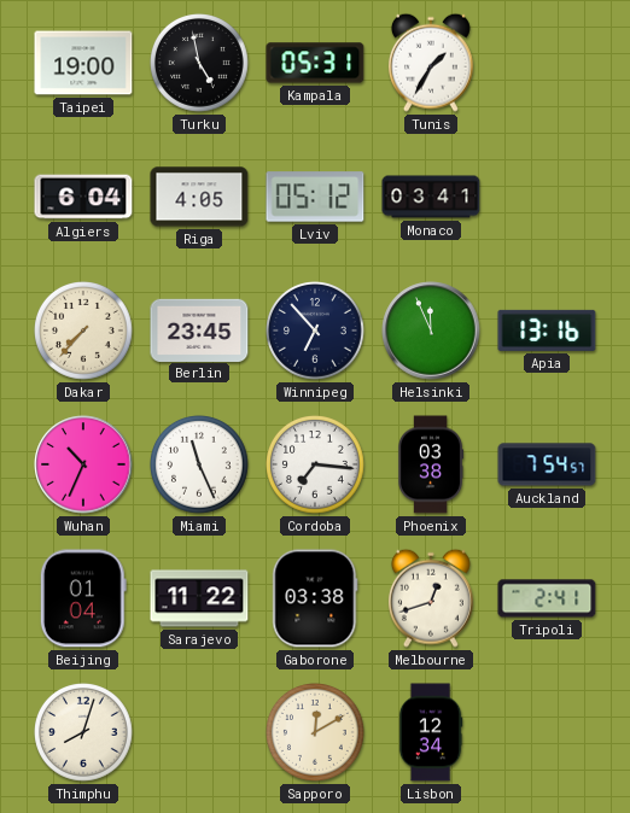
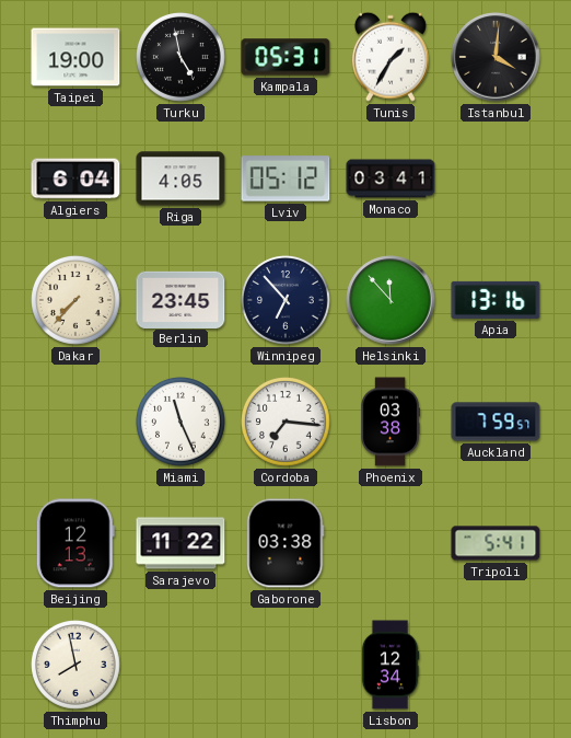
Istanbul: none -> 4:01 (496, 57)
Helsinki: 11:56 -> 11:53 (391, 300)
Wuhan: 10:34 -> none (83, 464)
Auckland: 7:54 -> 7:59 (496, 422)
Beijing: 01:04 -> 12:13 (75, 543)
Melbourne: 12:42 -> none (431, 598)
Tripoli: 2:41 -> 5:41 (496, 543)
Thimphu: 8:03 -> 7:58 (77, 666)
Sapporo: 12:10 -> none (316, 733)
